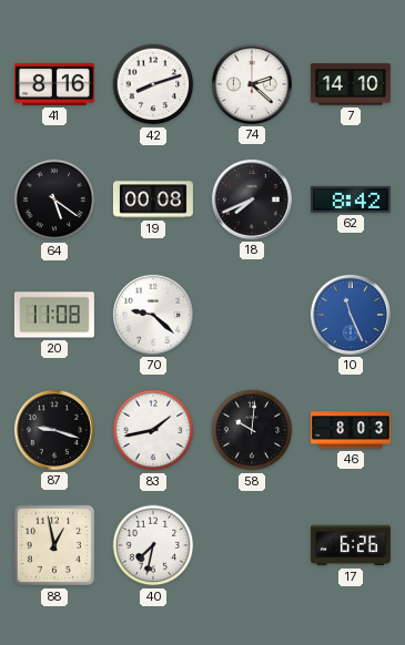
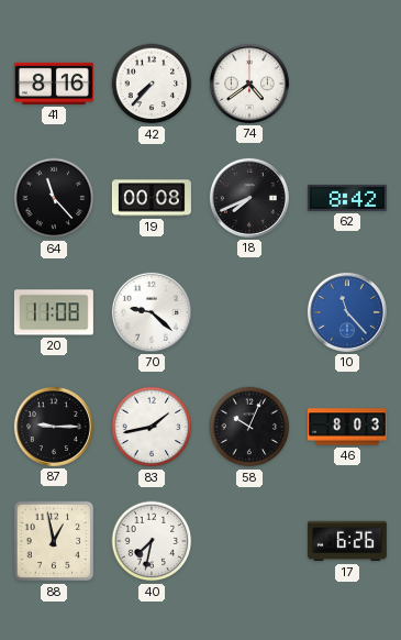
42: 8:12 -> 7:37 (152, 84)
74: 2:22 -> 4:39 (249, 84)
7: 14:10 -> none (351, 84)
64: 5:21 -> 11:23 (54, 198)
10: 11:26 -> 11:23 (347, 312)
87: 9:18 -> 9:15 (54, 427)
58: 10:01 -> 10:04 (249, 427)
